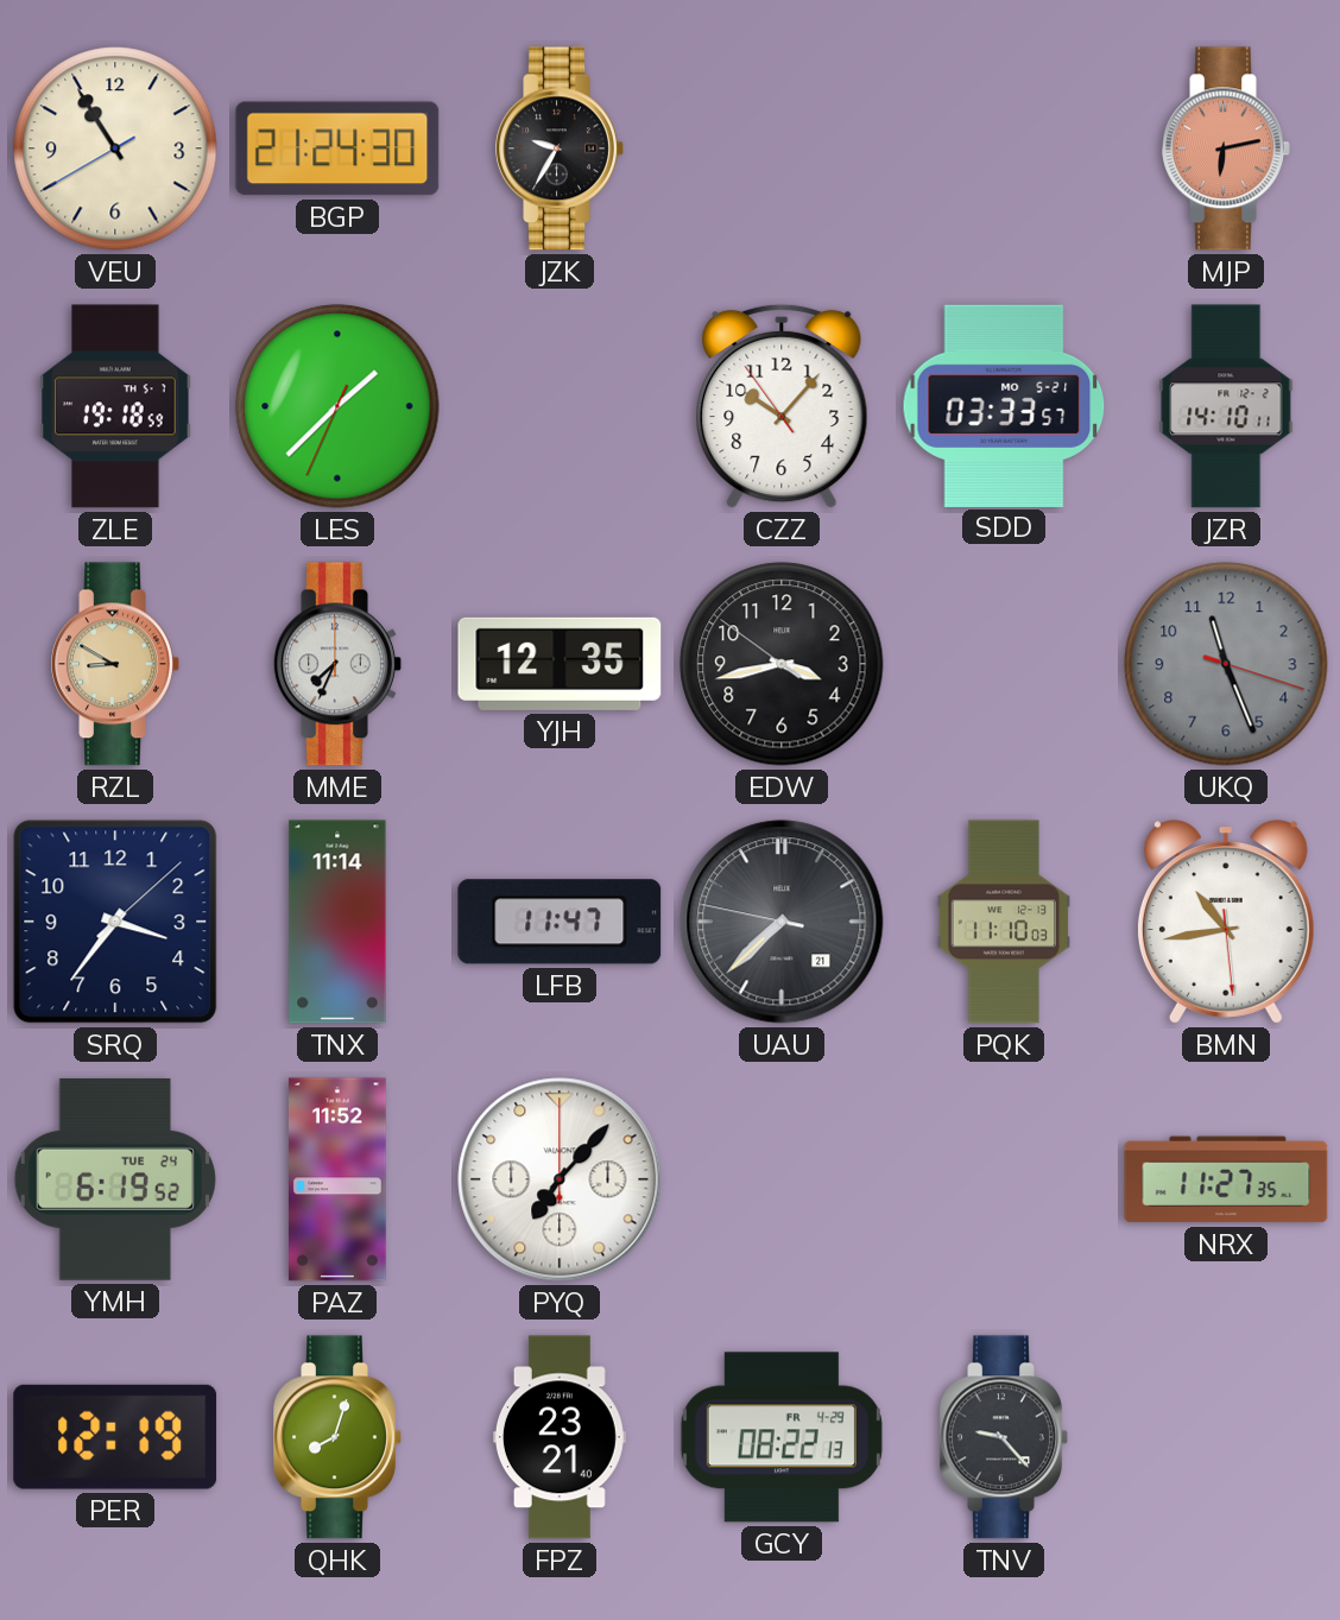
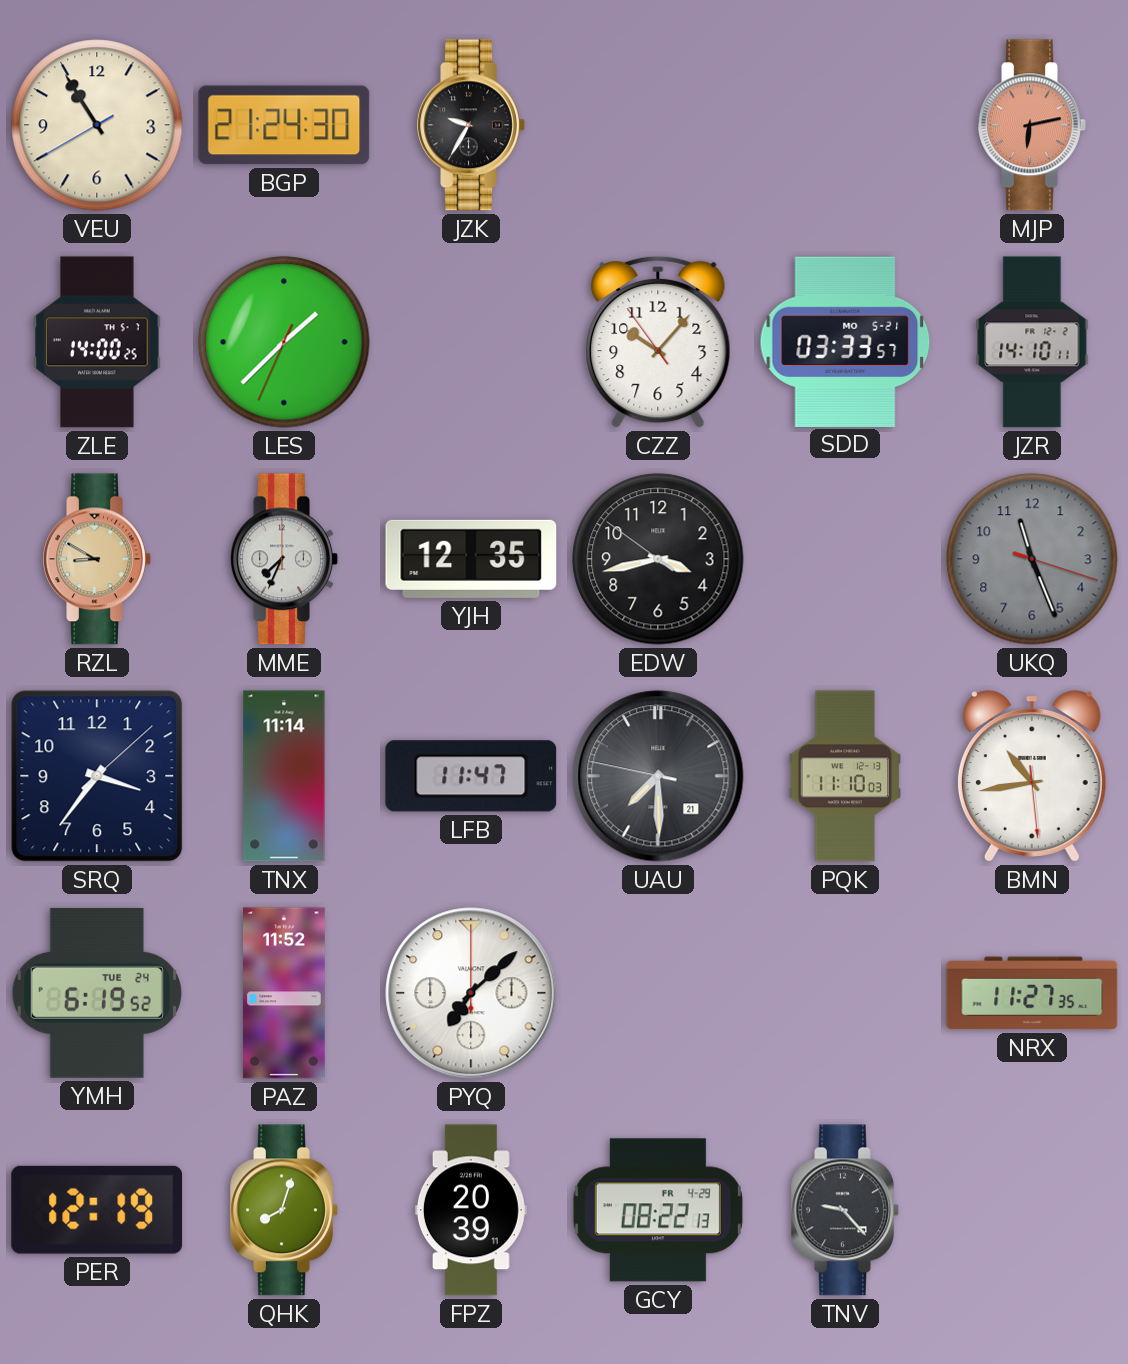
ZLE: 19:18 -> 14:00 (97, 342)
UAU: 7:37 -> 7:29 (658, 776)
PYQ: 7:07 -> 7:08 (471, 993)
FPZ: 23:21 -> 20:39 (471, 1210)
